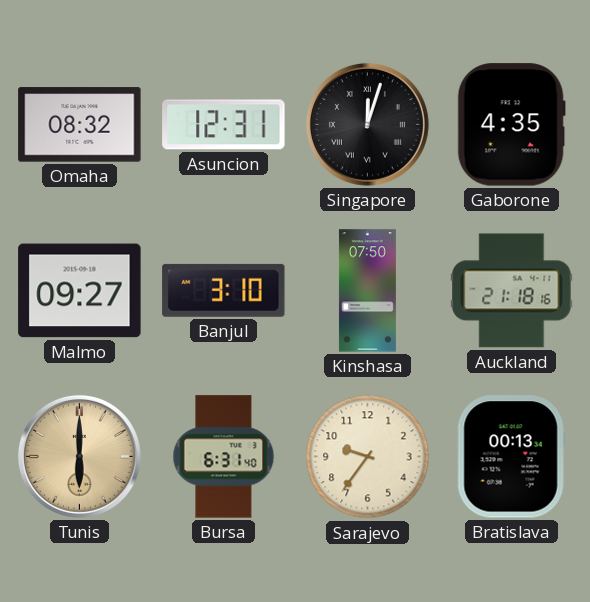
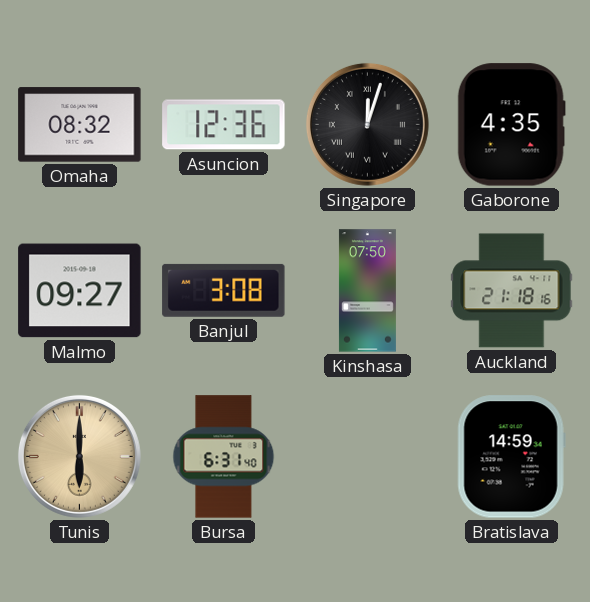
Asuncion: 12:31 -> 12:36 (224, 125)
Banjul: 3:10 -> 3:08 (224, 290)
Sarajevo: 9:36 -> none (368, 457)
Bratislava: 00:13 -> 14:59 (511, 457)
